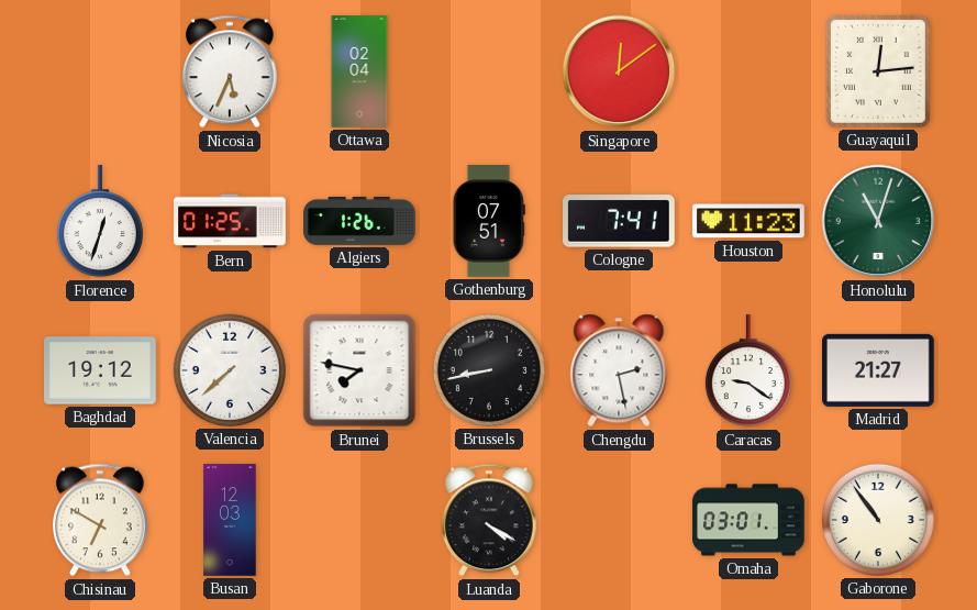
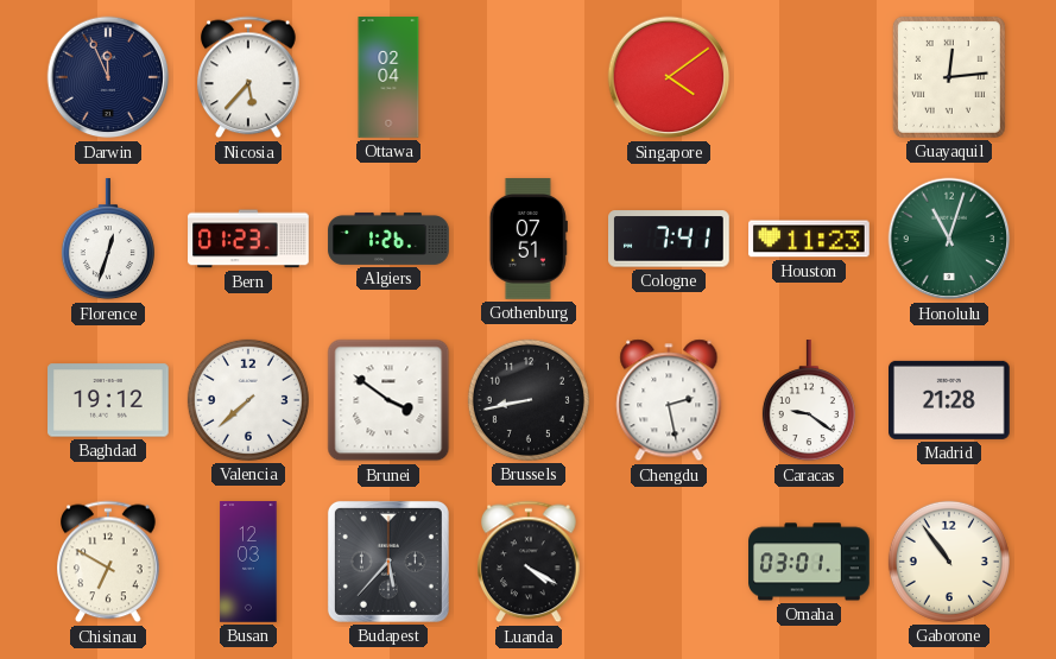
Darwin: none -> 11:56 (108, 77)
Nicosia: 5:34 -> 5:37 (249, 77)
Singapore: 12:09 -> 4:09 (669, 77)
Bern: 01:25 -> 01:23 (248, 239)
Brunei: 7:47 -> 3:51 (388, 400)
Madrid: 21:27 -> 21:28 (950, 400)
Budapest: none -> 5:37 (388, 562)
